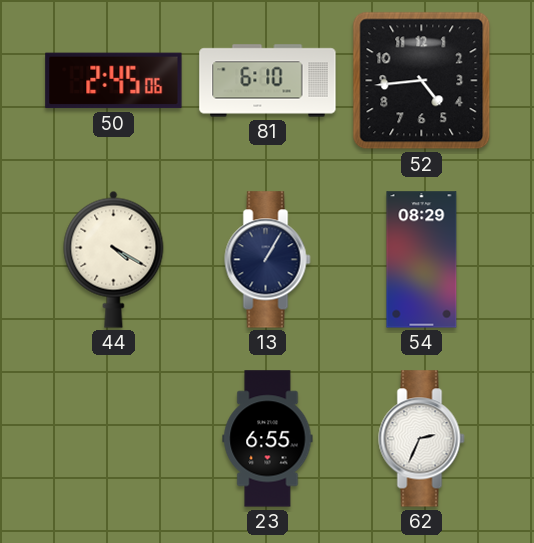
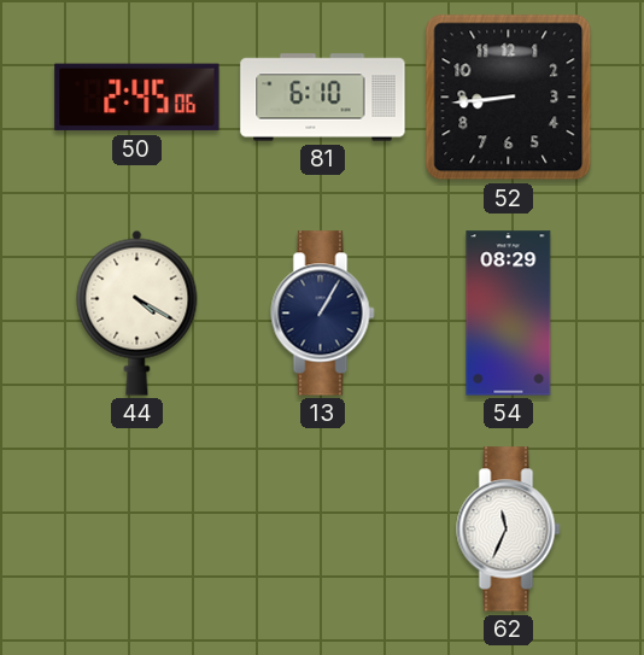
52: 4:44 -> 8:44 (509, 98)
23: 6:55 -> none (268, 439)
62: 2:34 -> 11:34 (509, 530)
